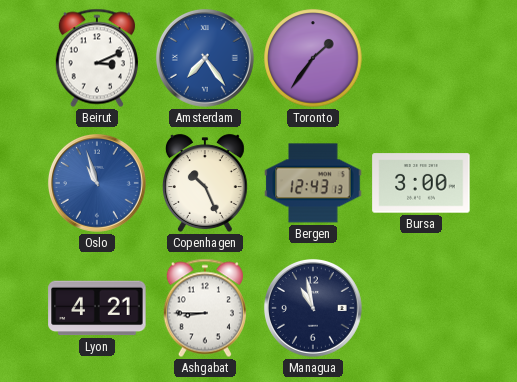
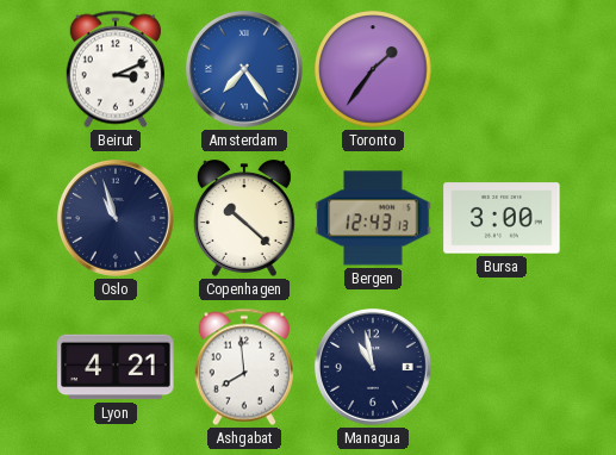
Oslo dial: blue -> navy (116, 218)
Copenhagen: 10:26 -> 10:22 (244, 218)
Ashgabat: 8:45 -> 7:59 (244, 367)
